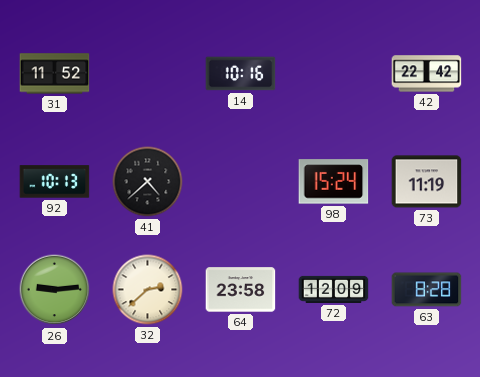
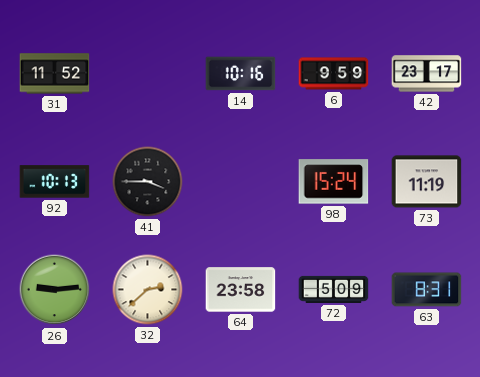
6: none -> 9:59 (334, 74)
42: 22:42 -> 23:17 (427, 74)
41: 4:38 -> 3:45 (148, 182)
72: 12:09 -> 5:09 (334, 289)
63: 8:28 -> 8:31 (427, 290)
